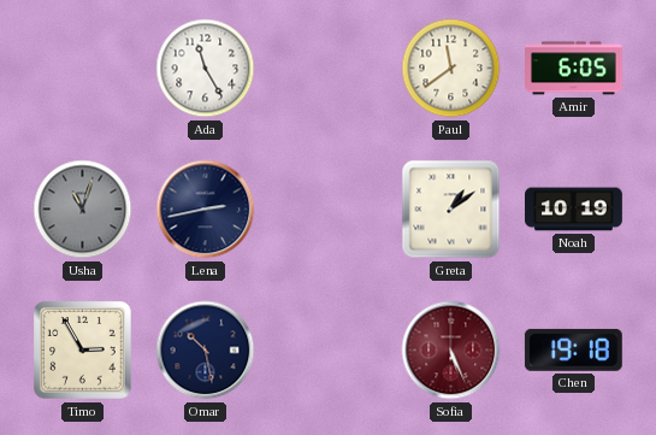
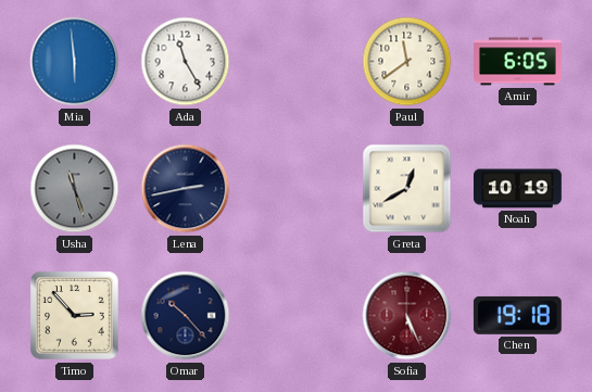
Mia: none -> 5:59 (75, 62)
Usha: 11:03 -> 11:27 (75, 189)
Greta: 1:09 -> 12:40 (407, 189)
Timo: 2:55 -> 2:53 (75, 316)
Omar: 10:28 -> 10:23 (186, 316)
